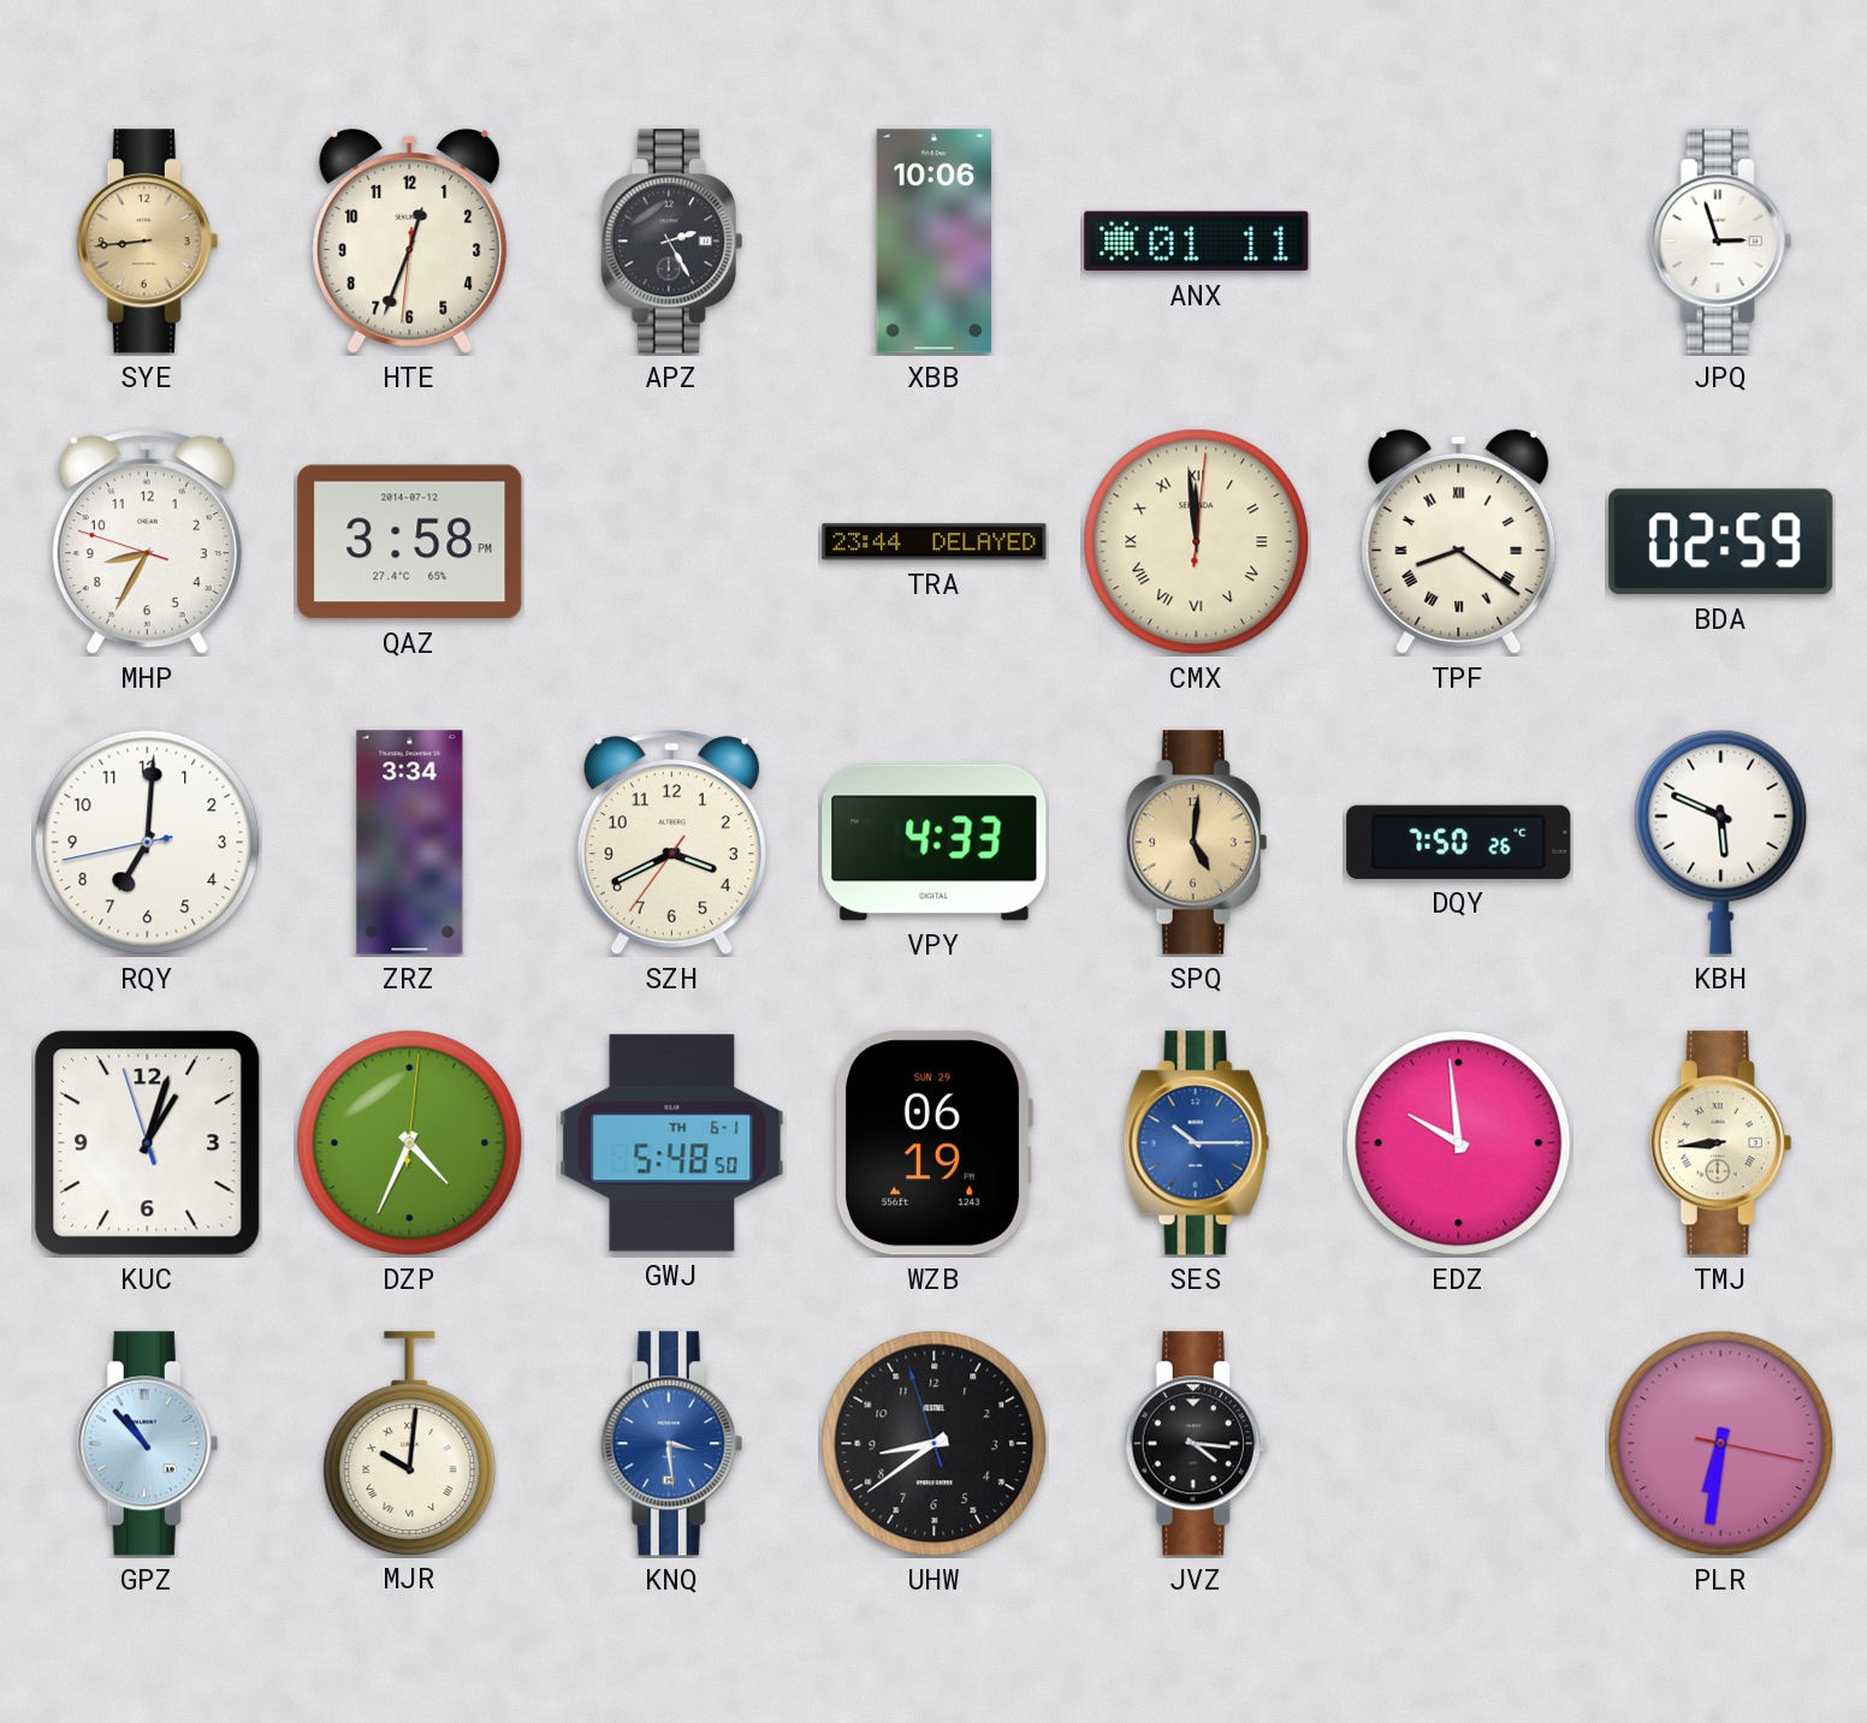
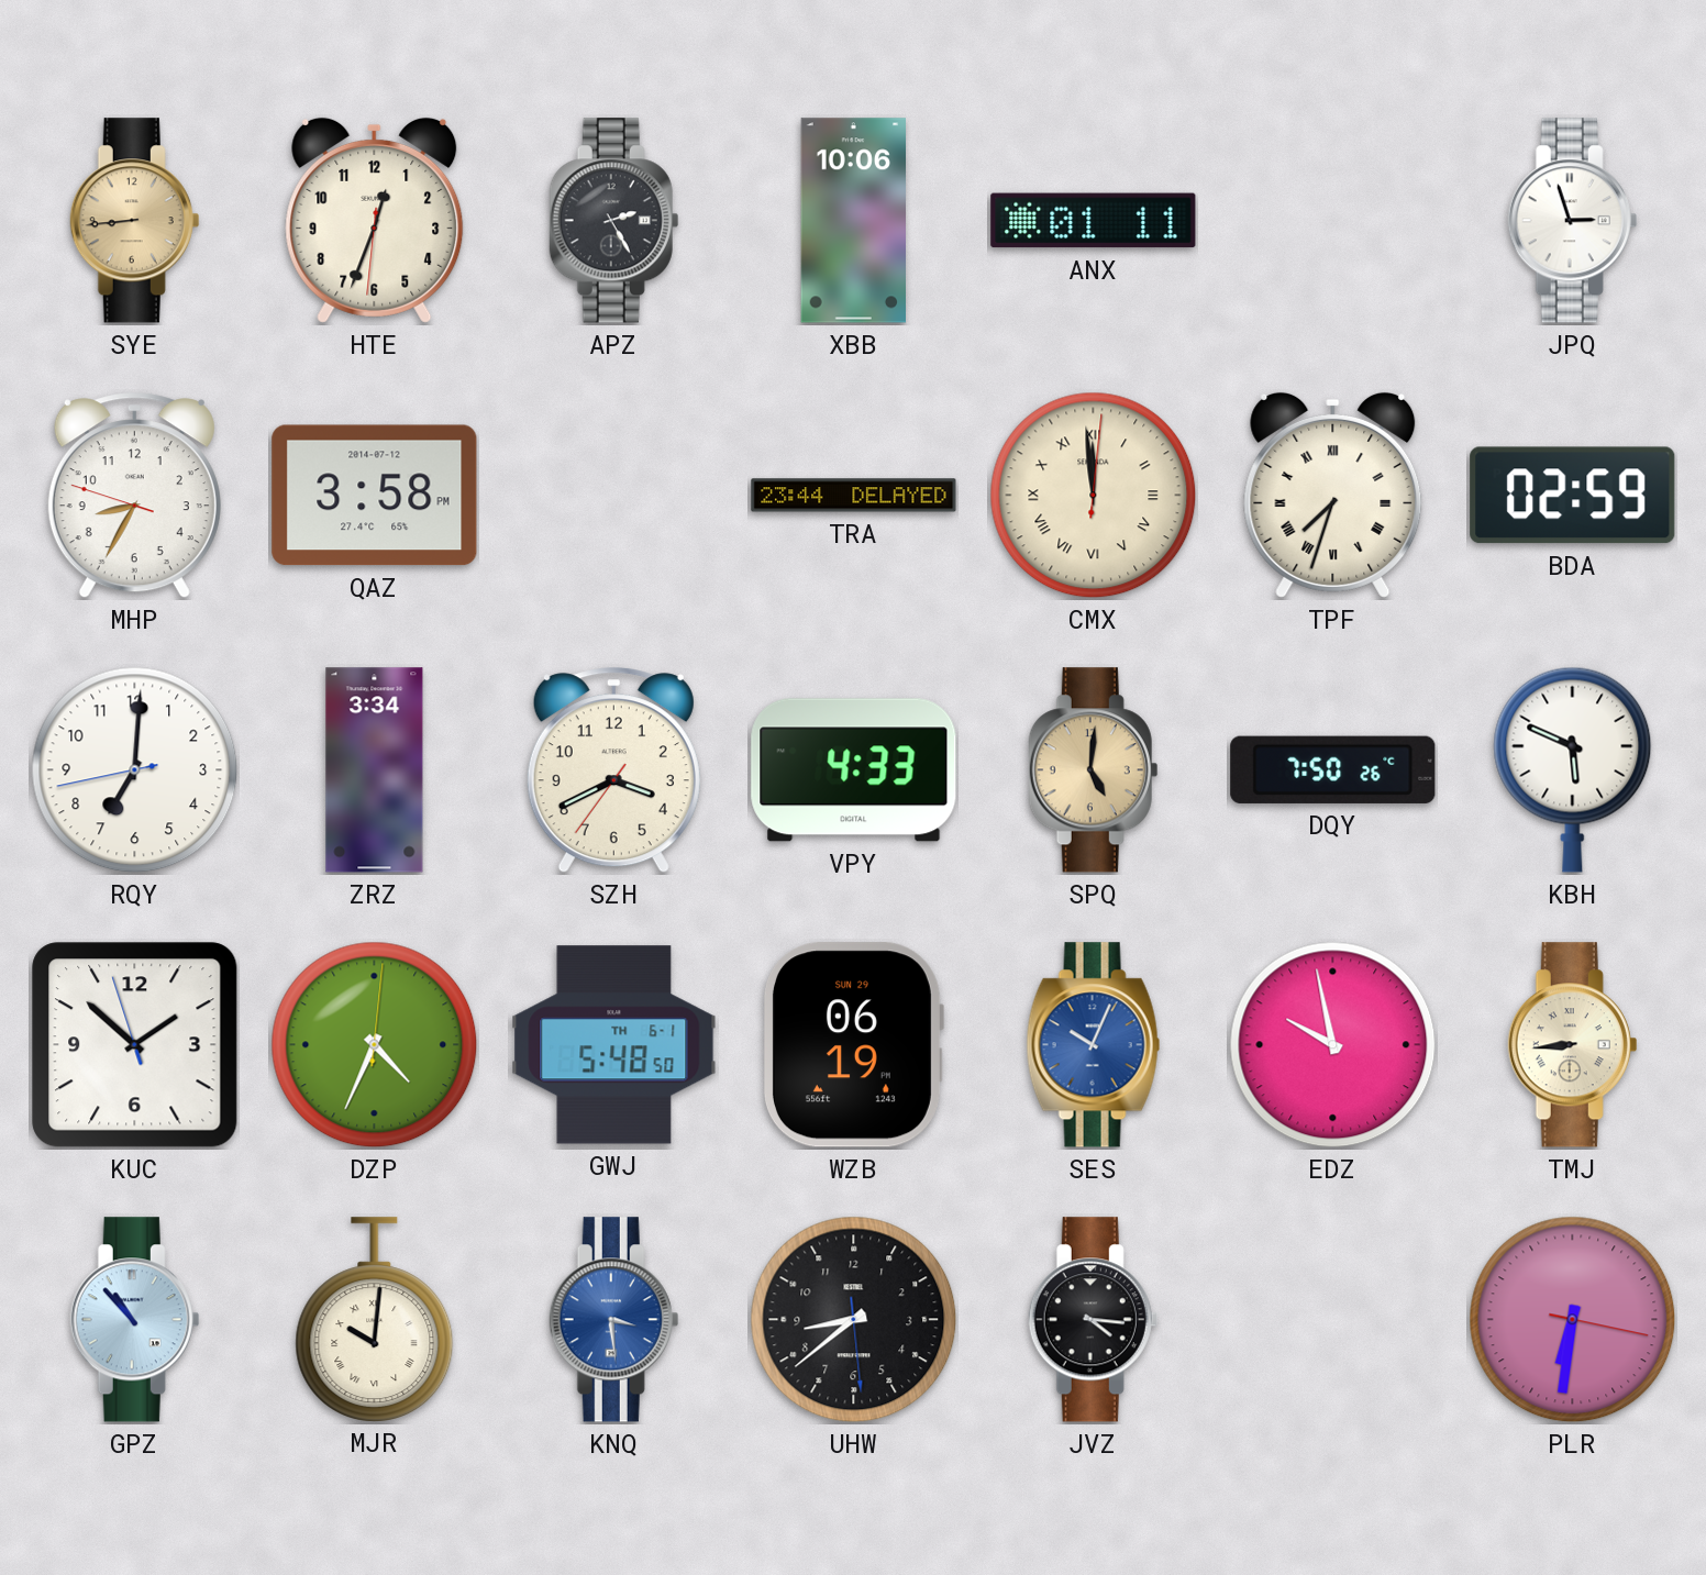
TPF: 8:21 -> 7:33 (1333, 495)
KUC: 1:02 -> 1:51 (135, 1045)
SES: 10:15 -> 10:04 (1094, 1045)
EDZ: 9:59 -> 9:58 (1333, 1045)
UHW: 8:38:57 -> 8:38:29 (854, 1320)
